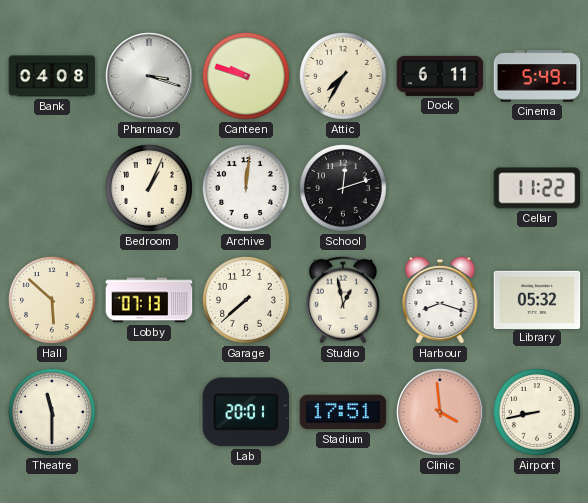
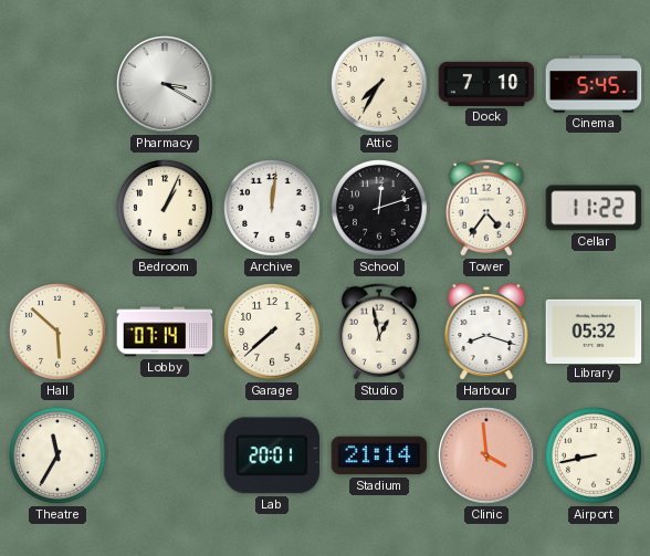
Bank: 04:08 -> none (52, 76)
Pharmacy: 3:18 -> 3:20 (165, 84)
Canteen: 9:48 -> none (247, 77)
Dock: 6:11 -> 7:10 (486, 84)
Cinema: 5:49 -> 5:45 (594, 84)
Tower: none -> 4:36 (486, 208)
Lobby: 07:13 -> 07:14 (165, 332)
Theatre: 11:30 -> 11:35 (59, 457)
Stadium: 17:51 -> 21:14 (379, 455)
